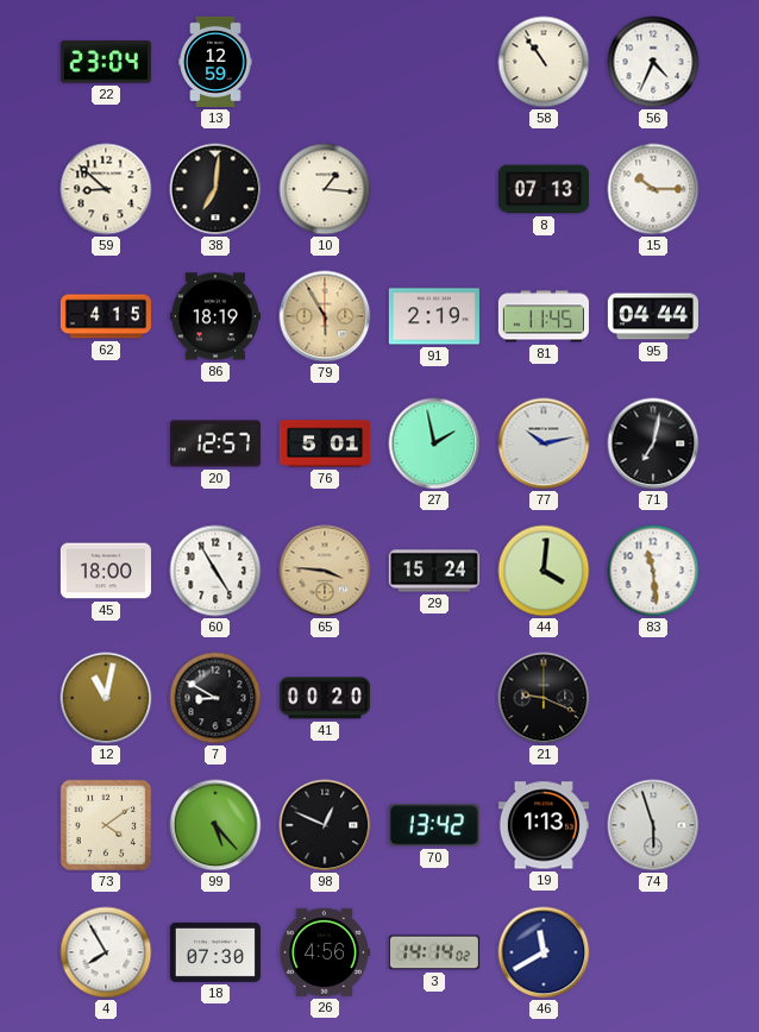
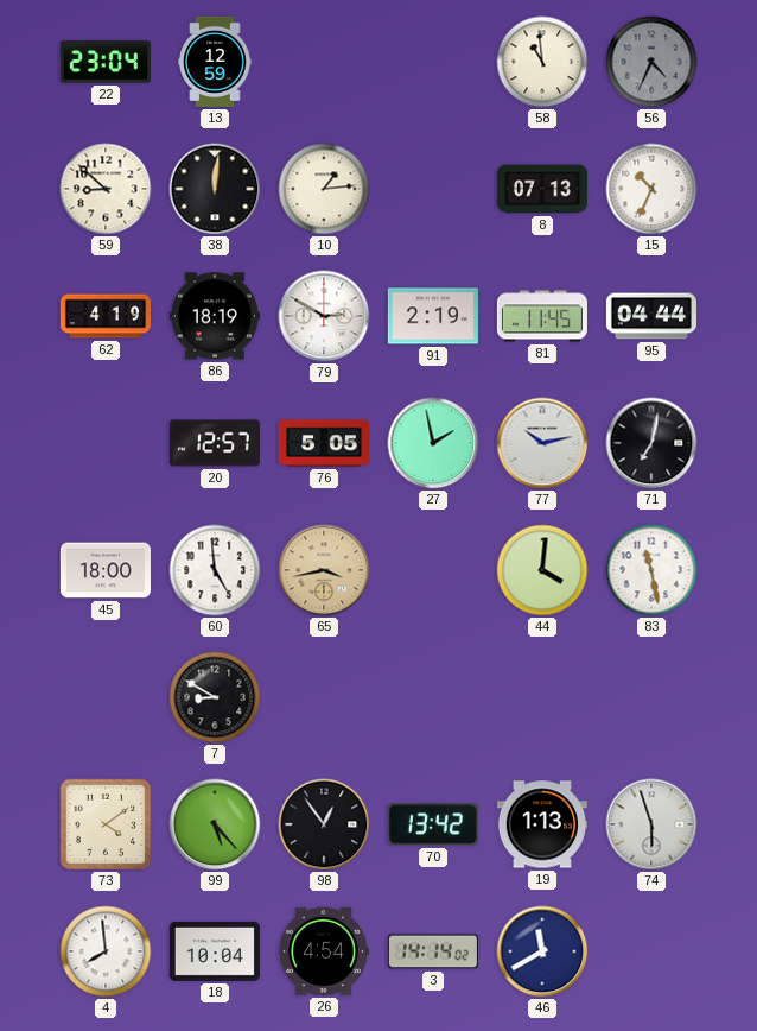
58: 10:54 -> 10:59 (542, 62)
56 dial: white -> grey (651, 62)
38: 7:01 -> 12:01 (215, 189)
10: 1:16 -> 1:14 (324, 189)
15: 10:15 -> 10:34 (651, 189)
62: 4:15 -> 4:19 (106, 316)
79: 5:55 -> 2:50 (324, 316)
79 dial: champagne -> white (324, 316)
76: 5:01 -> 5:05 (324, 443)
60: 4:55 -> 4:59 (215, 570)
65: 3:46 -> 3:43 (324, 570)
29: 15:24 -> none (434, 571)
83: 11:29 -> 11:28 (651, 570)
12: 11:02 -> none (106, 698)
41: 00:20 -> none (325, 698)
21: 9:19 -> none (544, 698)
98: 12:49 -> 12:54 (324, 824)
4: 7:55 -> 7:59 (106, 951)
18: 07:30 -> 10:04 (215, 951)
26: 4:56 -> 4:54 (323, 951)
